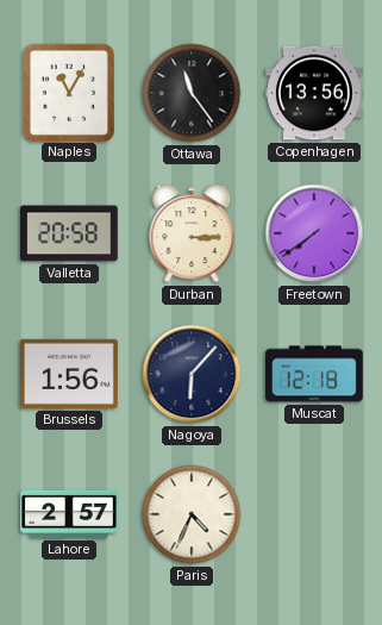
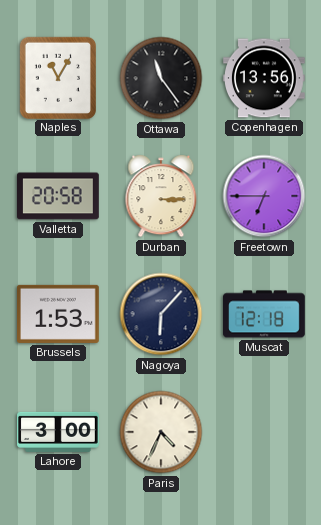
Freetown: 7:39 -> 6:45 (264, 196)
Brussels: 1:56 -> 1:53 (59, 314)
Lahore: 2:57 -> 3:00 (58, 432)
